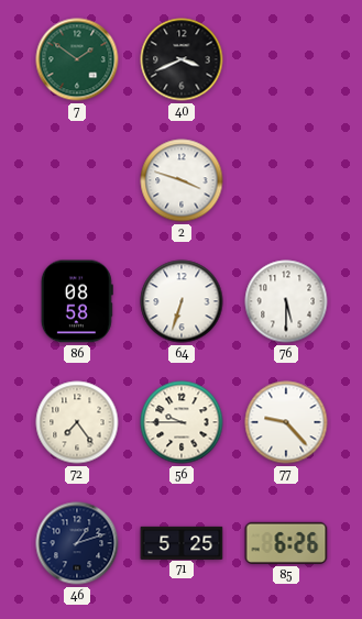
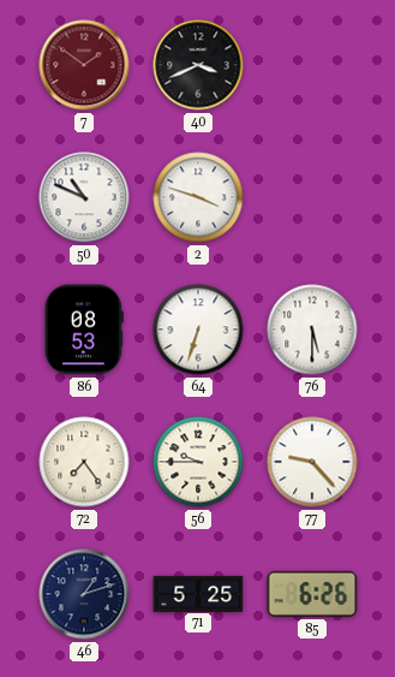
7 dial: green -> burgundy (84, 65)
50: none -> 10:49 (84, 197)
86: 08:58 -> 08:53 (84, 329)
